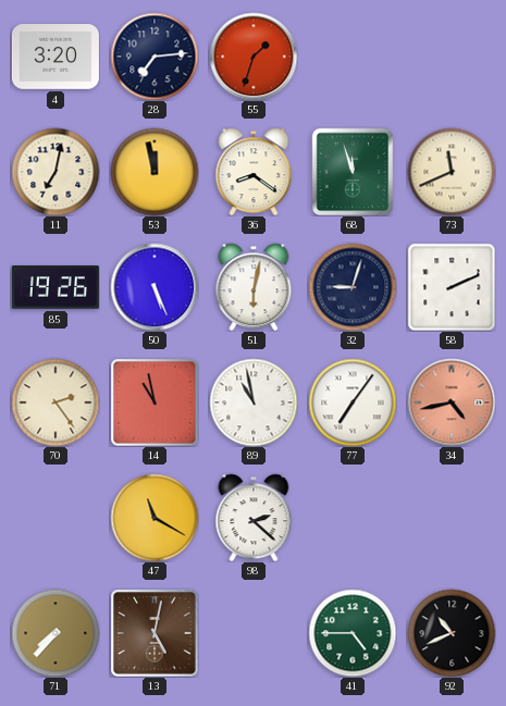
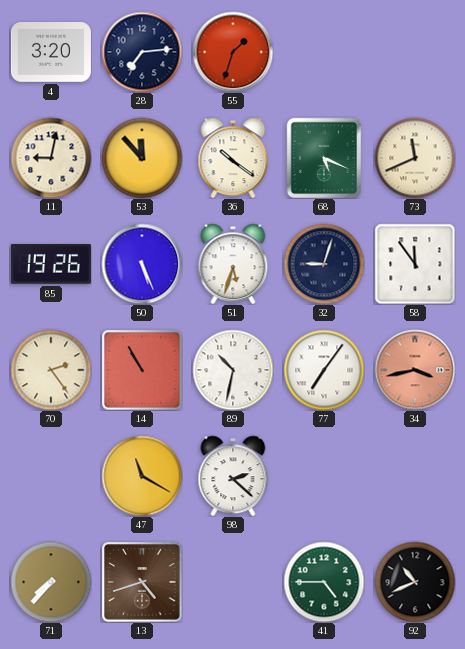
11: 7:02 -> 9:02 (51, 158)
53: 11:58 -> 11:53 (142, 158)
36: 8:21 -> 10:21 (233, 158)
68: 11:57 -> 5:19 (324, 158)
51: 6:02 -> 5:33 (233, 264)
58: 2:11 -> 11:54 (415, 264)
14: 10:58 -> 10:55 (142, 370)
89: 10:58 -> 10:32 (233, 370)
34: 4:43 -> 3:43 (415, 370)
13: 5:02 -> 4:42 (142, 582)
